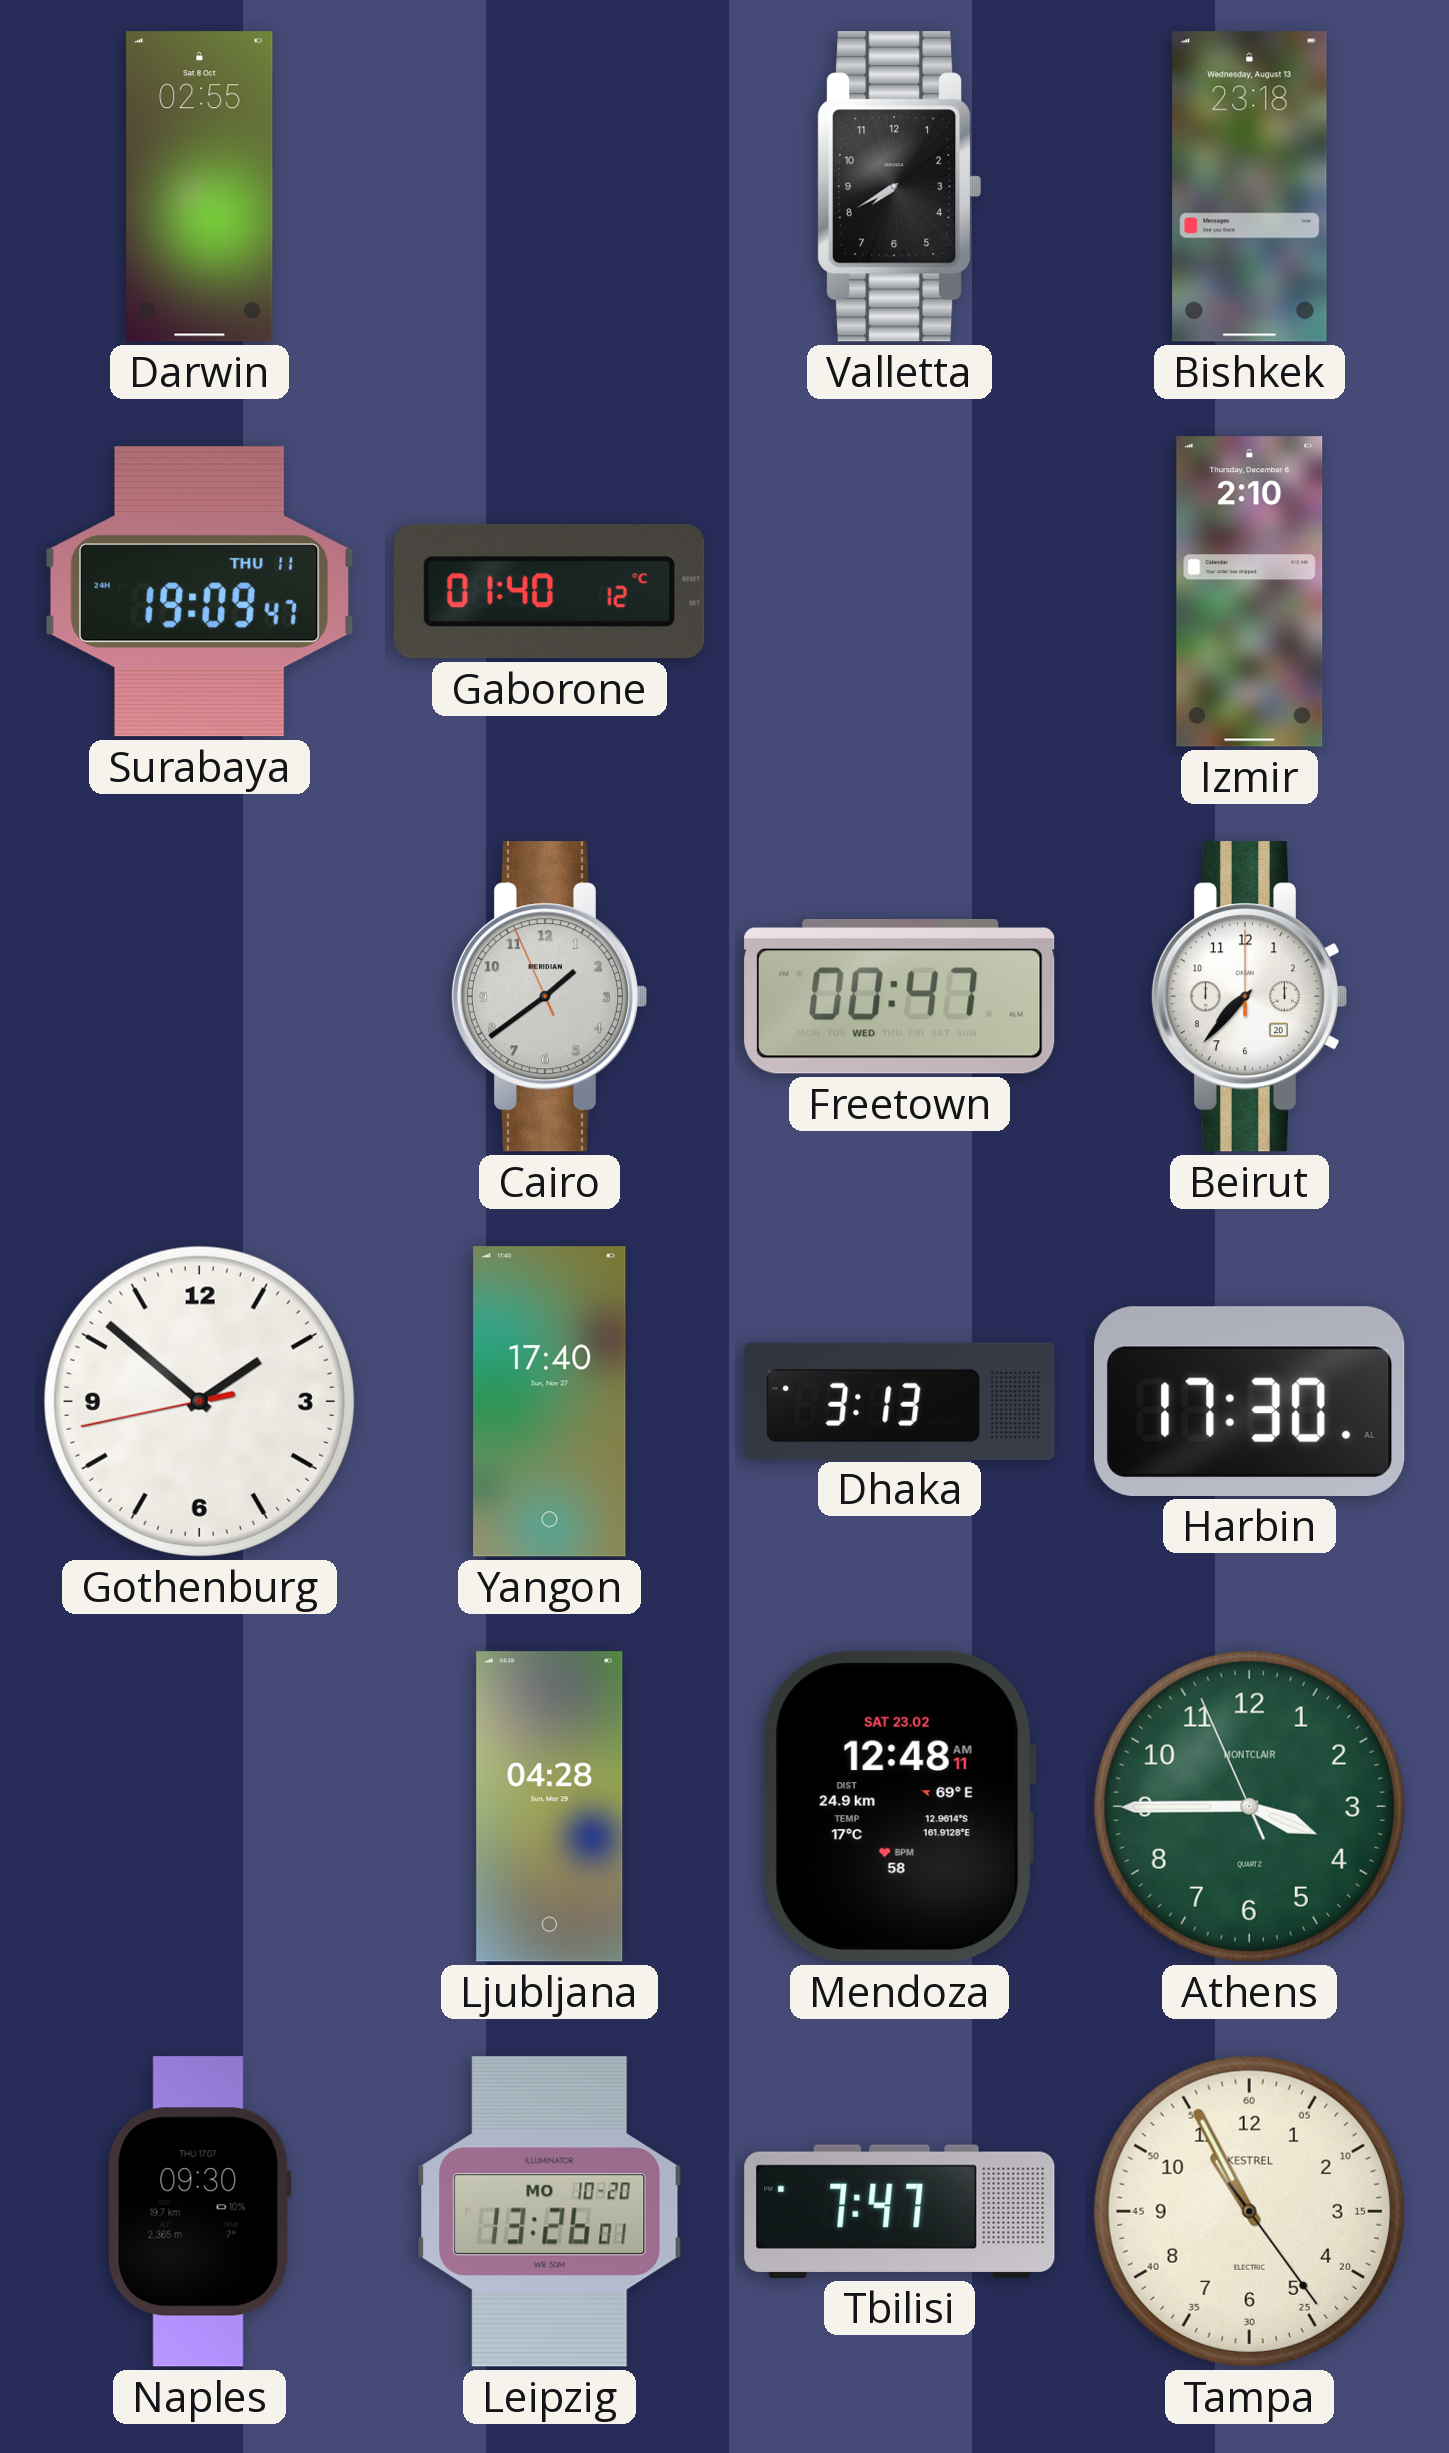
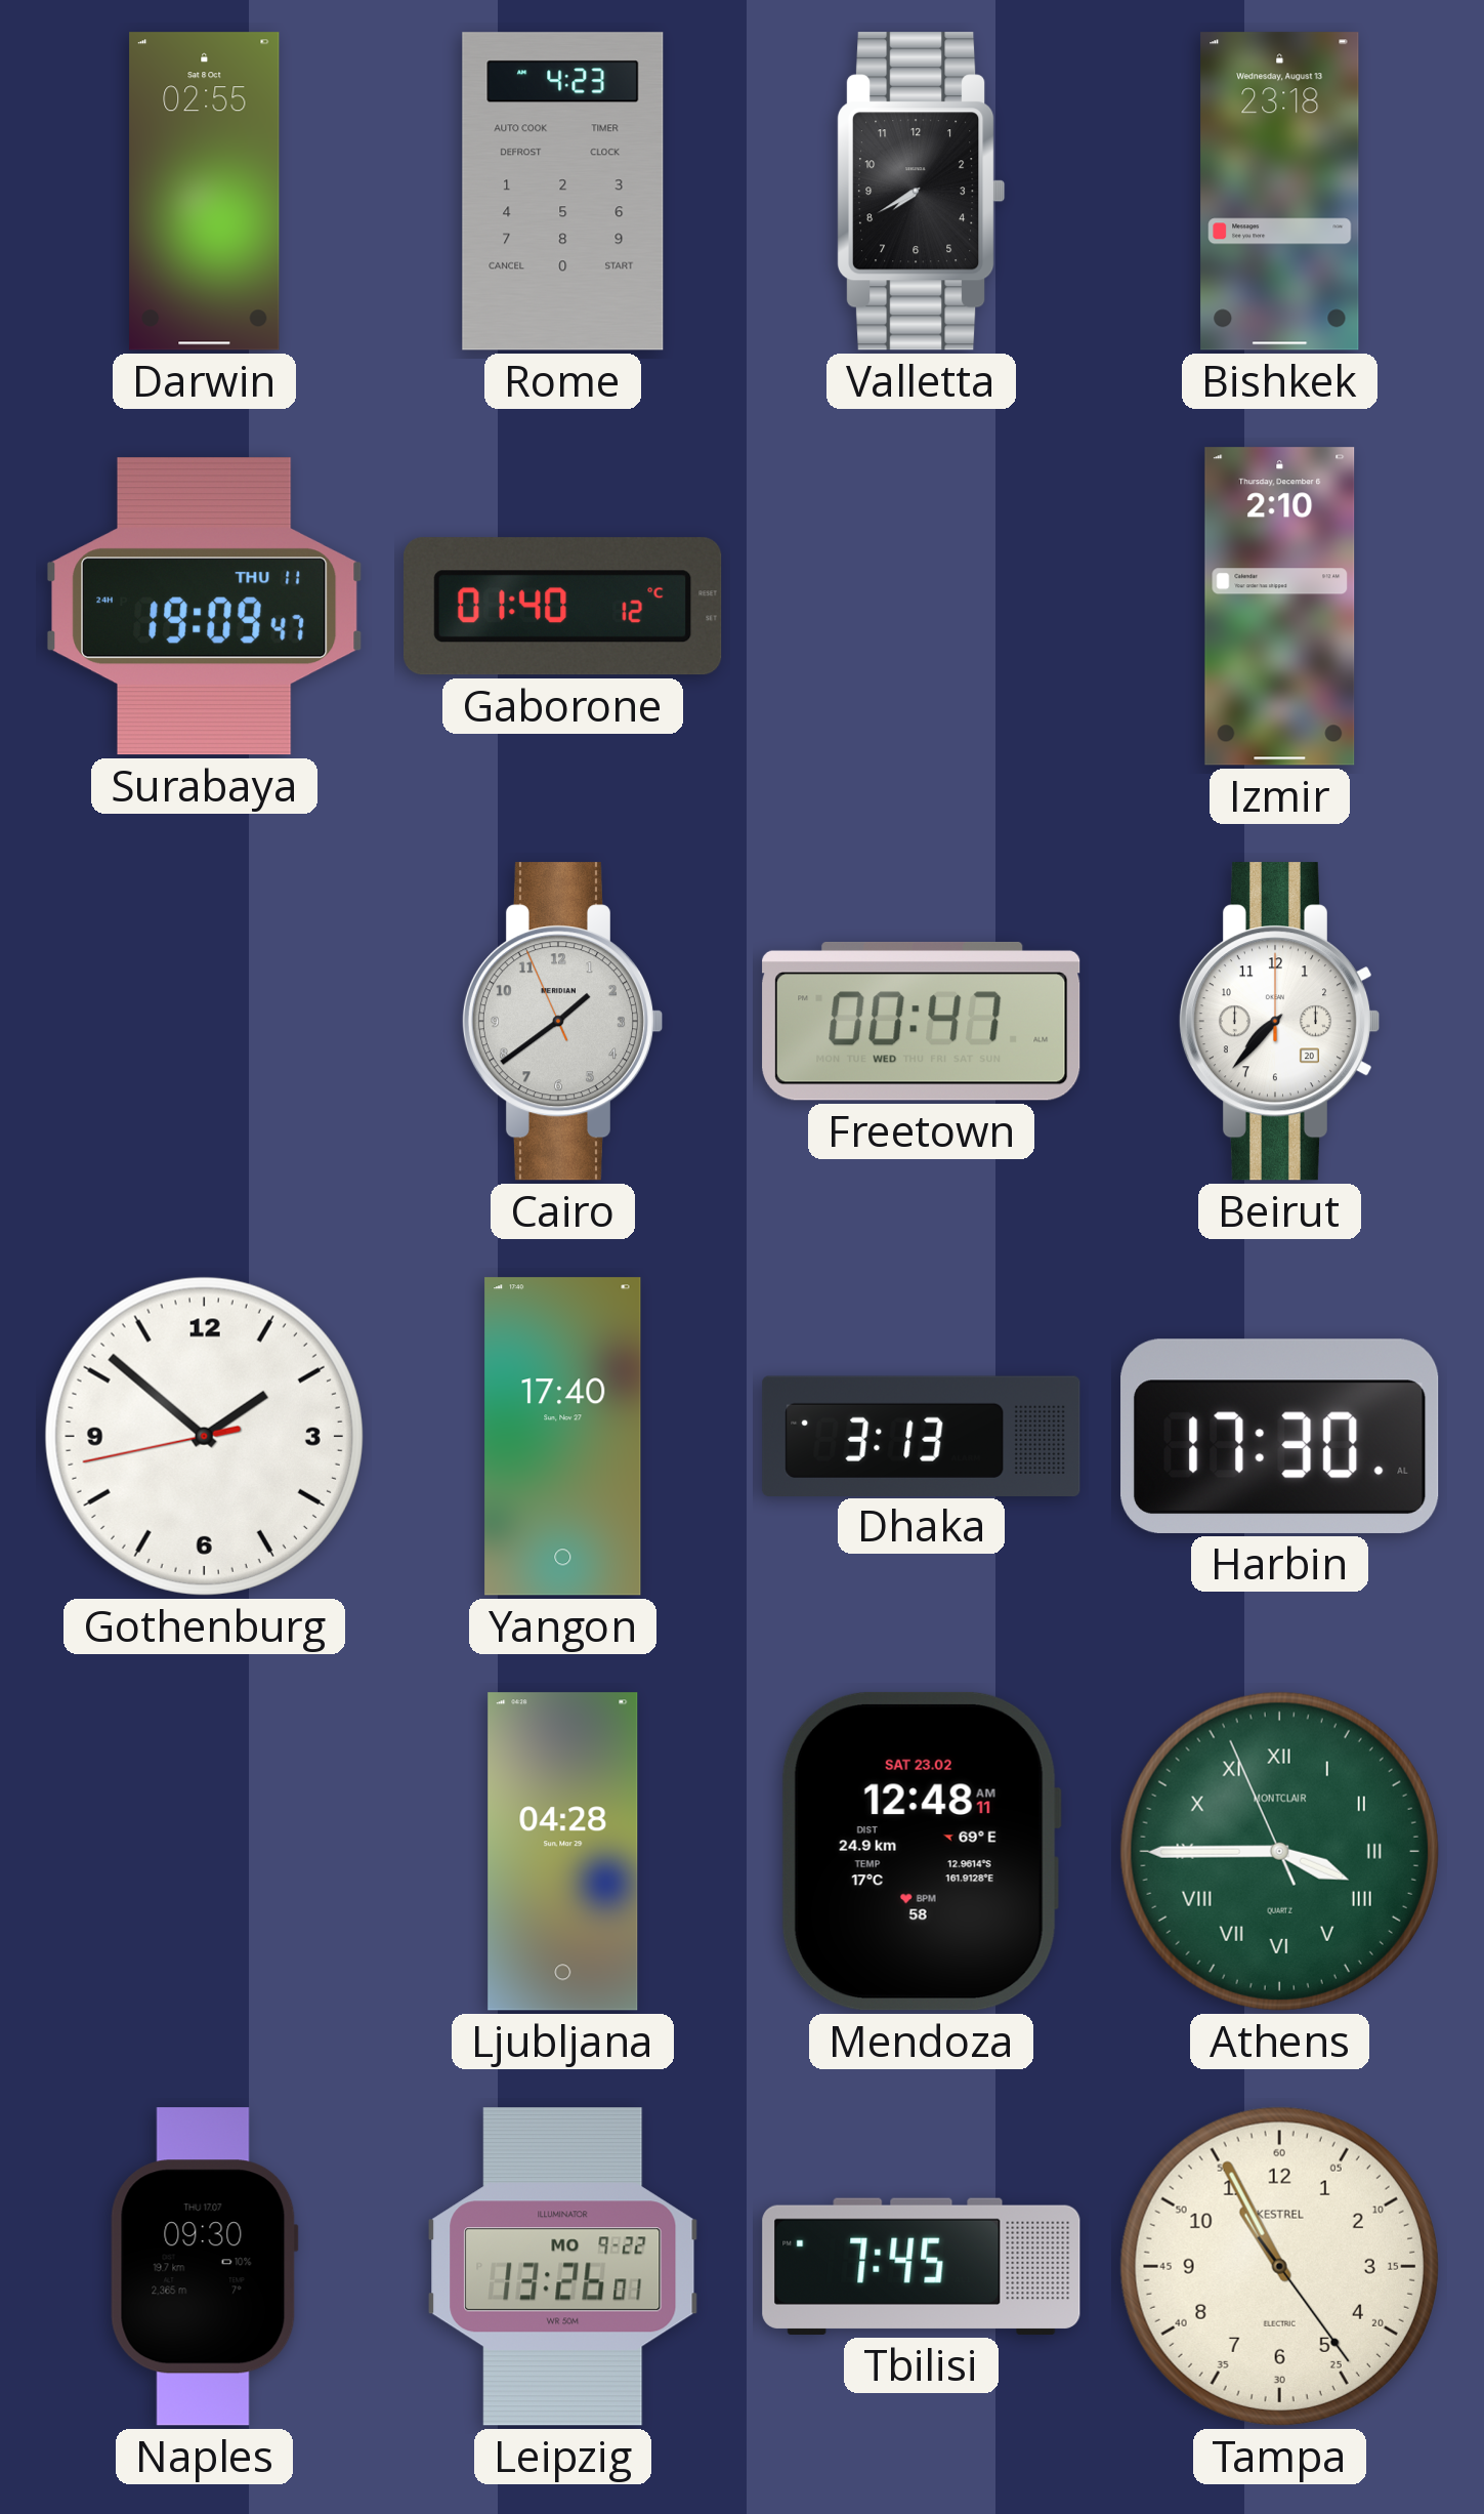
Rome: none -> 4:23 (563, 192)
Athens numerals: Arabic -> Roman (1279, 1851)
Leipzig date: MO 10-20 -> MO 9-22 (563, 2267)
Tbilisi: 7:47 -> 7:45 (922, 2266)
